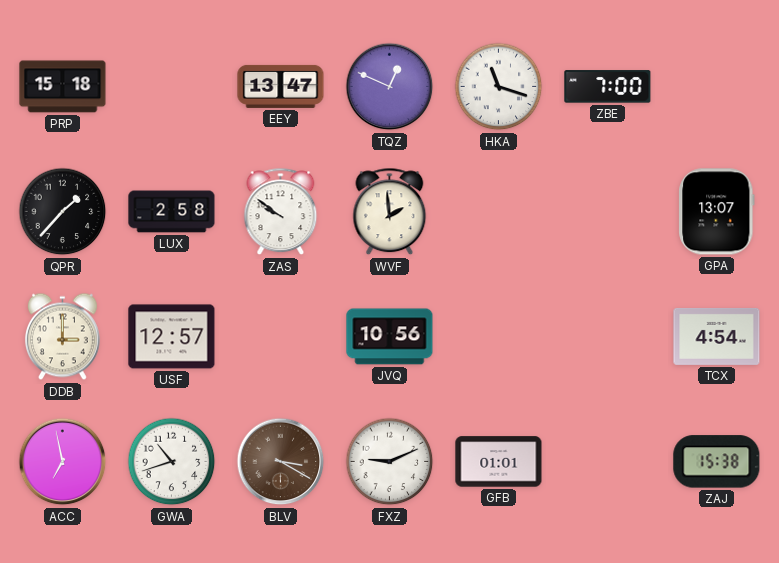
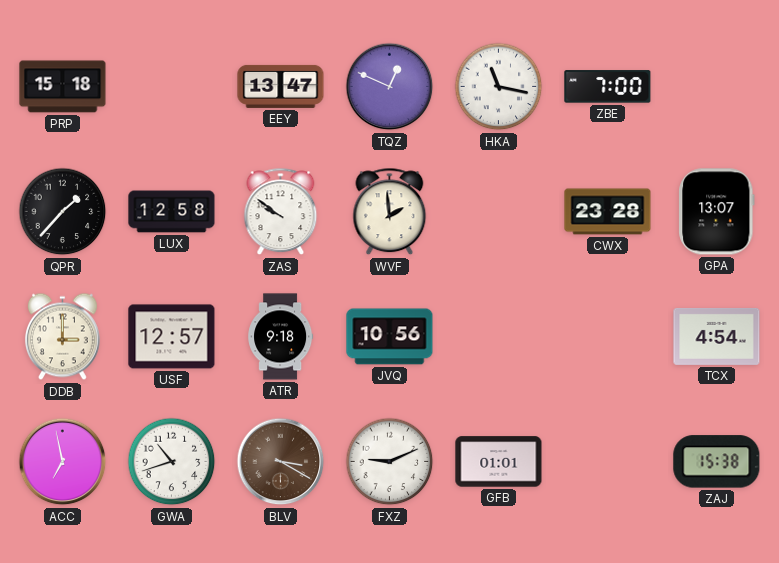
HKA: 11:18 -> 11:17 (499, 87)
LUX: 2:58 -> 12:58 (172, 212)
CWX: none -> 23:28 (608, 212)
ATR: none -> 9:18 (281, 337)
